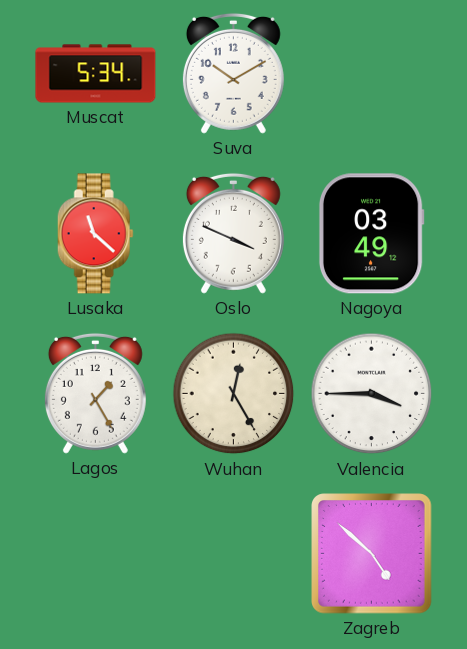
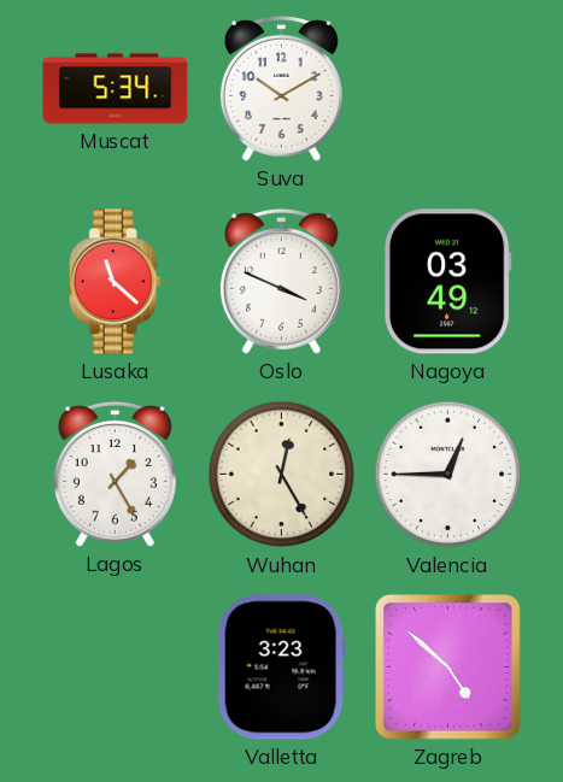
Valencia: 3:45 -> 12:45 (448, 475)
Valletta: none -> 3:23 (281, 668)
